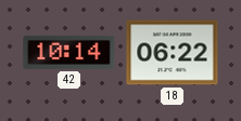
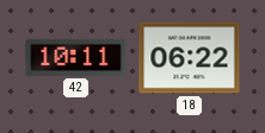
42: 10:14 -> 10:11 (76, 57)
